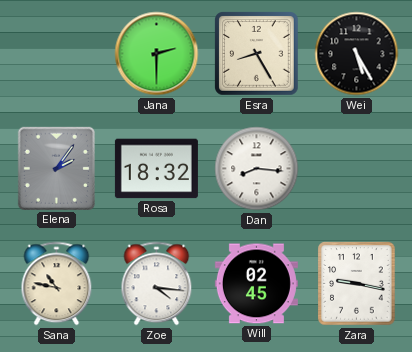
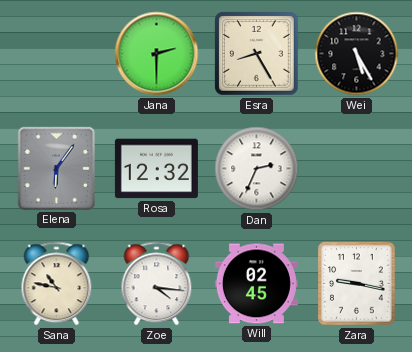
Elena: 2:06 -> 6:06 (56, 168)
Rosa: 18:32 -> 12:32 (156, 169)
Dan: 8:16 -> 2:34 (257, 169)
